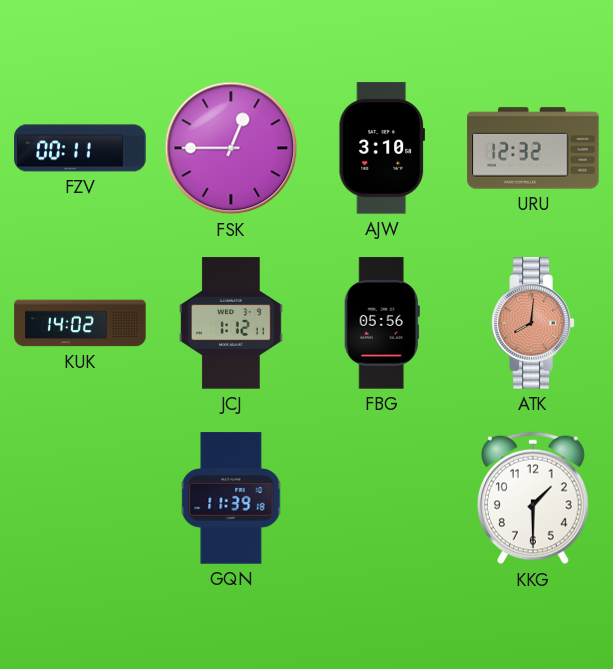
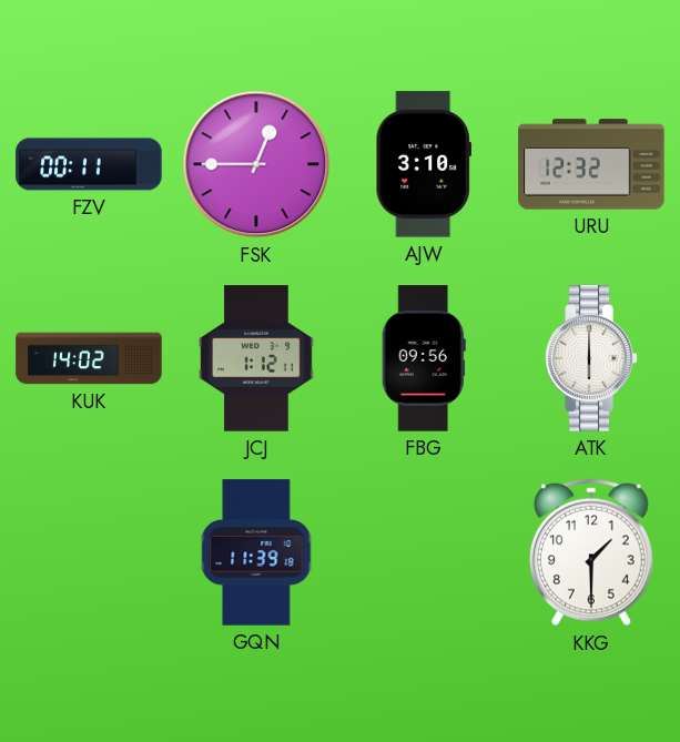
FBG: 05:56 -> 09:56 (424, 358)
ATK: 8:01 -> 6:00 (591, 358)
ATK dial: salmon -> white (591, 358)
